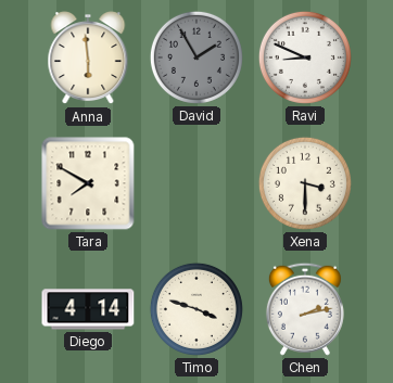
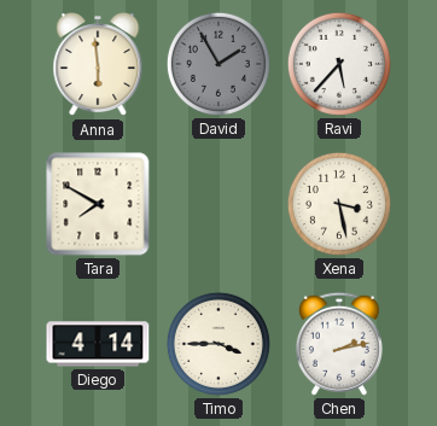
Ravi: 8:49 -> 5:37 (339, 64)
Xena: 3:30 -> 3:28 (339, 204)
Timo: 3:48 -> 3:45 (218, 344)
